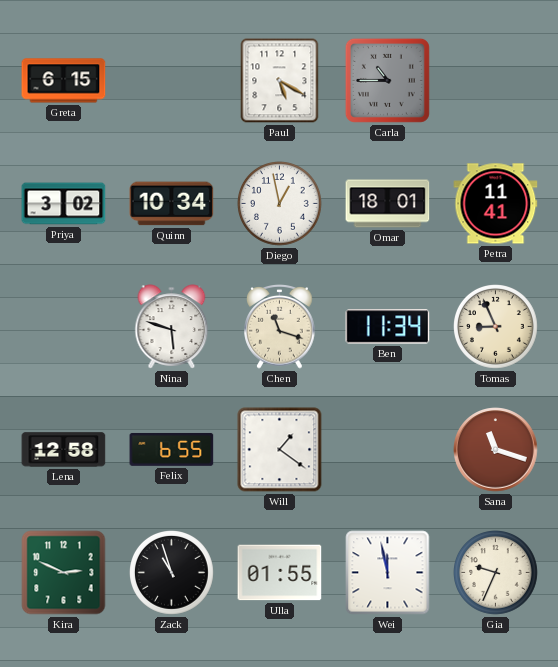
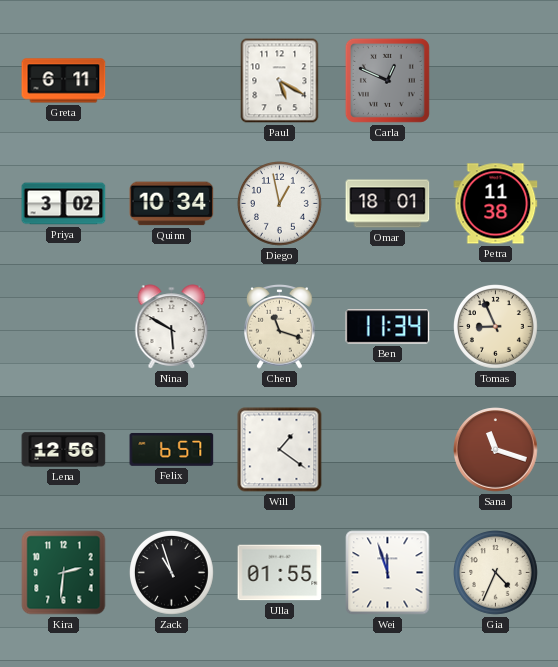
Greta: 6:15 -> 6:11 (64, 81)
Carla: 10:45 -> 12:49 (387, 80)
Petra: 11:41 -> 11:38 (496, 204)
Nina: 5:48 -> 5:50 (172, 327)
Lena: 12:58 -> 12:56 (64, 450)
Felix: 6:55 -> 6:57 (172, 449)
Kira: 2:49 -> 2:31 (64, 573)
Wei: 11:58 -> 11:57 (388, 573)
Gia: 9:34 -> 4:34 (496, 573)
